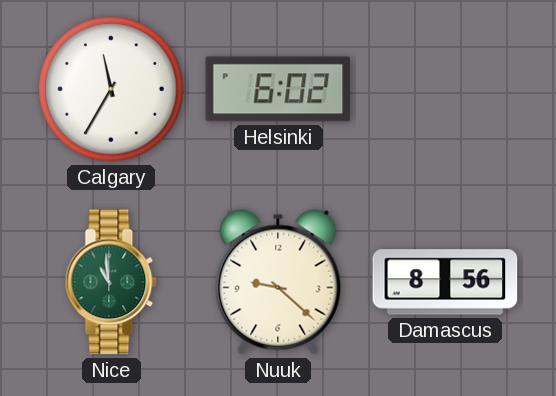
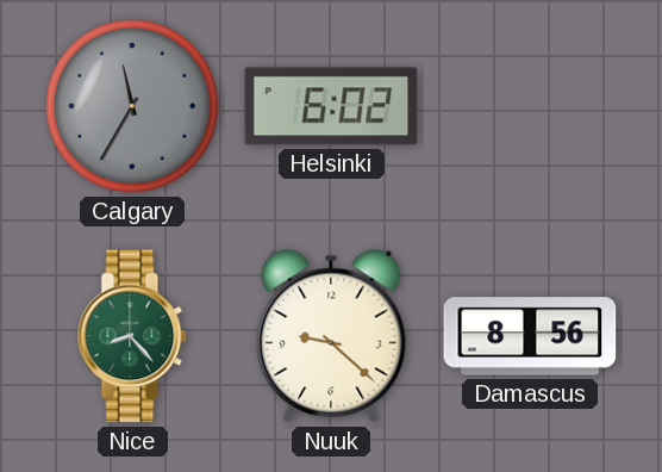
Calgary dial: white -> grey (132, 106)
Nice: 10:59 -> 8:23 (132, 336)
